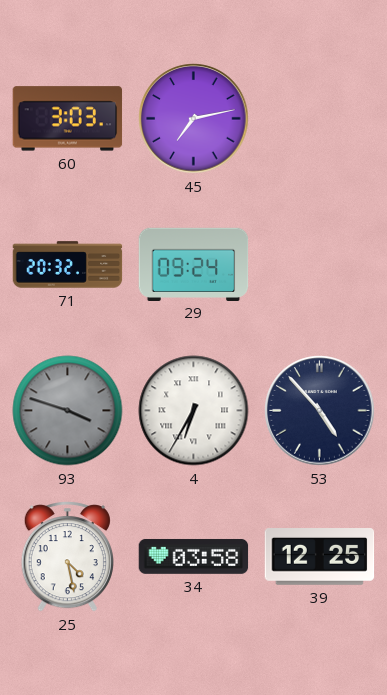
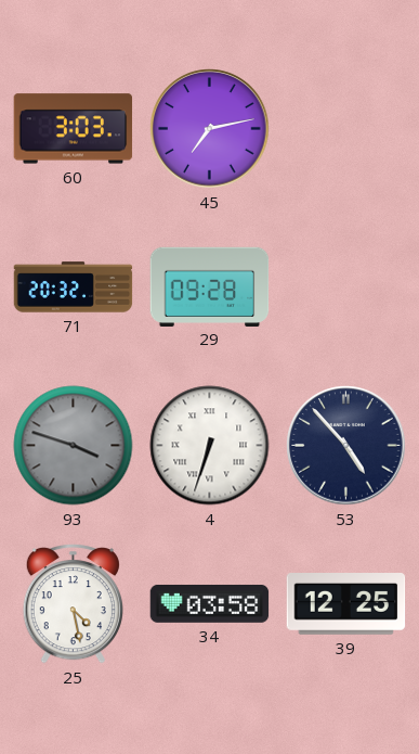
29: 09:24 -> 09:28 (210, 286)
4: 6:35 -> 6:33 (210, 446)
